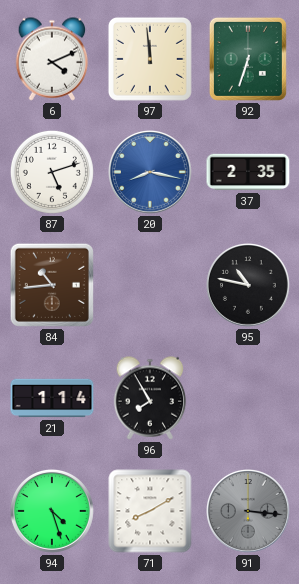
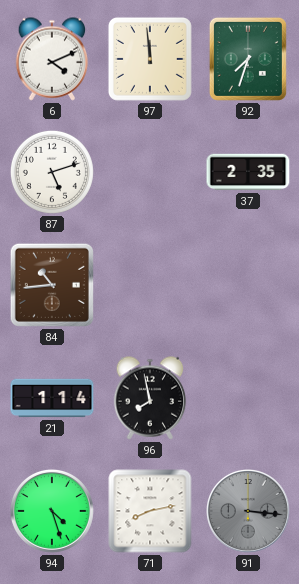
92: 6:33 -> 7:33 (248, 59)
20: 8:17 -> none (151, 173)
95: 10:47 -> none (249, 286)
96: 7:55 -> 7:58 (150, 398)
71: 8:10 -> 8:13 (150, 511)
